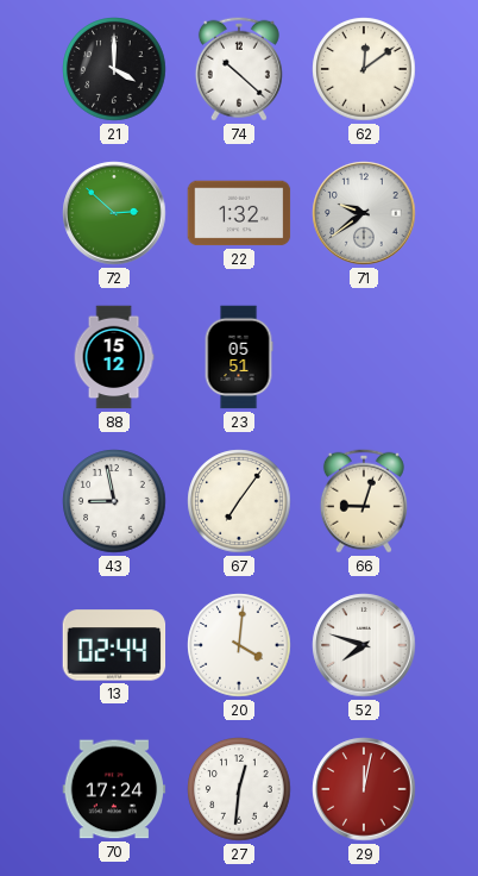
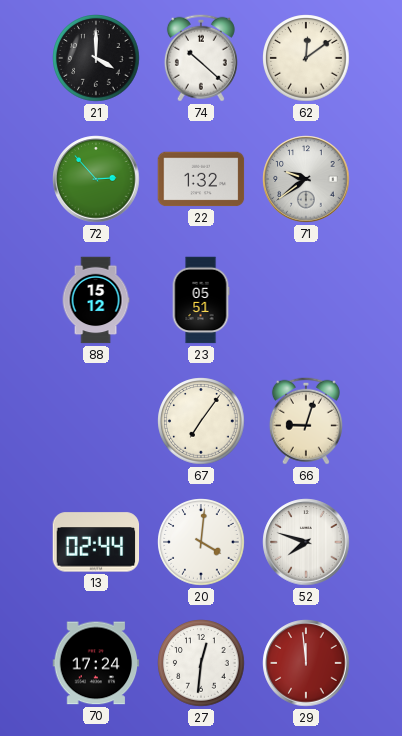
72: 2:52 -> 2:53 (96, 179)
43: 8:58 -> none (114, 501)
29: 12:02 -> 11:59 (306, 663)
